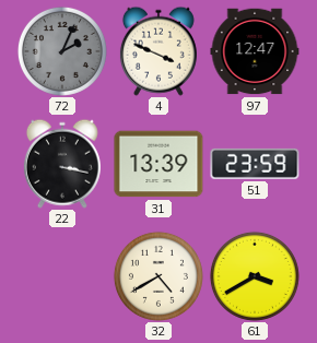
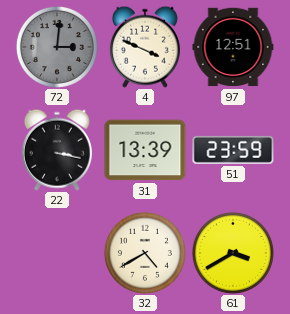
72: 2:04 -> 3:01 (57, 47)
97: 12:47 -> 12:51 (233, 47)
